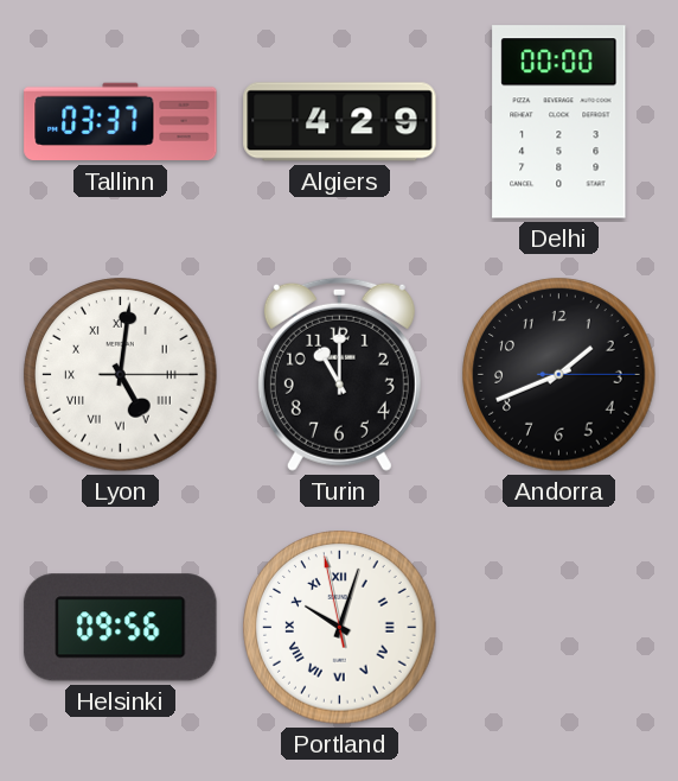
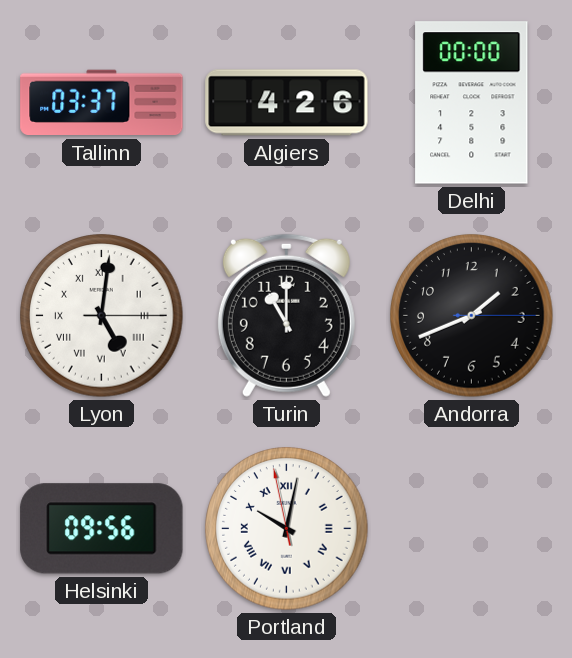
Algiers: 4:29 -> 4:26 (287, 103)
Portland: 10:02 -> 10:01 (287, 529)
